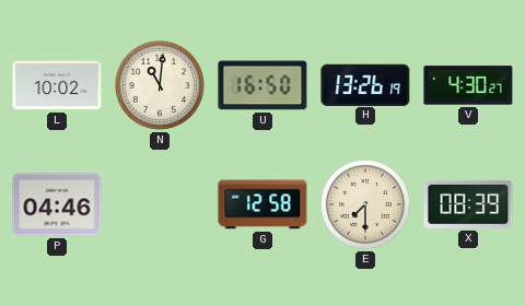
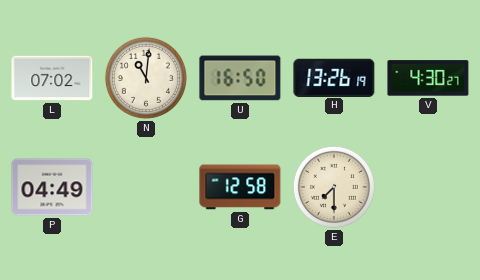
L: 10:02 -> 07:02 (52, 78)
P: 04:46 -> 04:49 (52, 187)
X: 08:39 -> none (468, 204)
